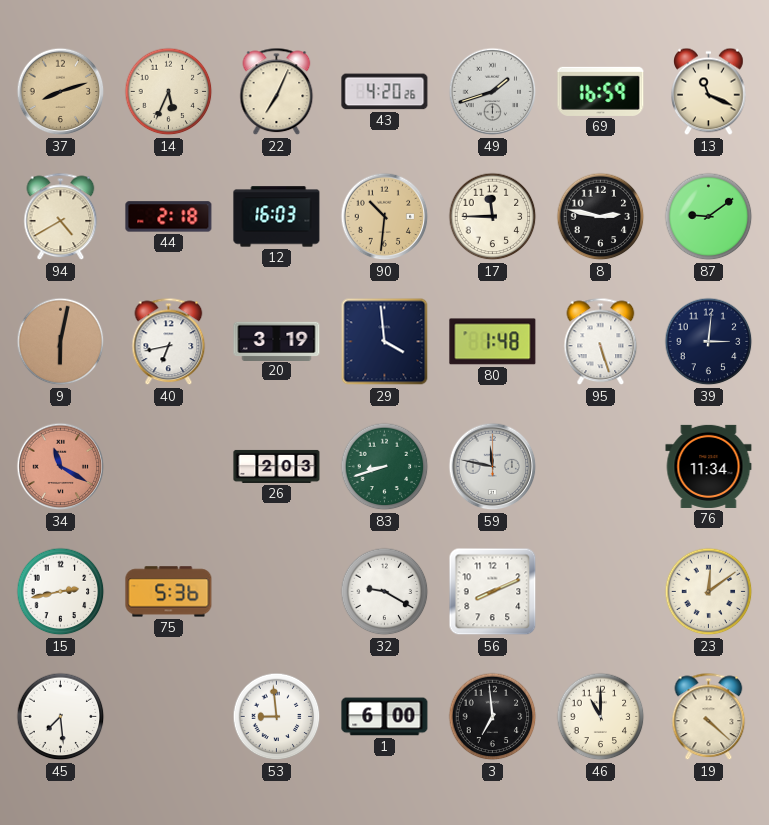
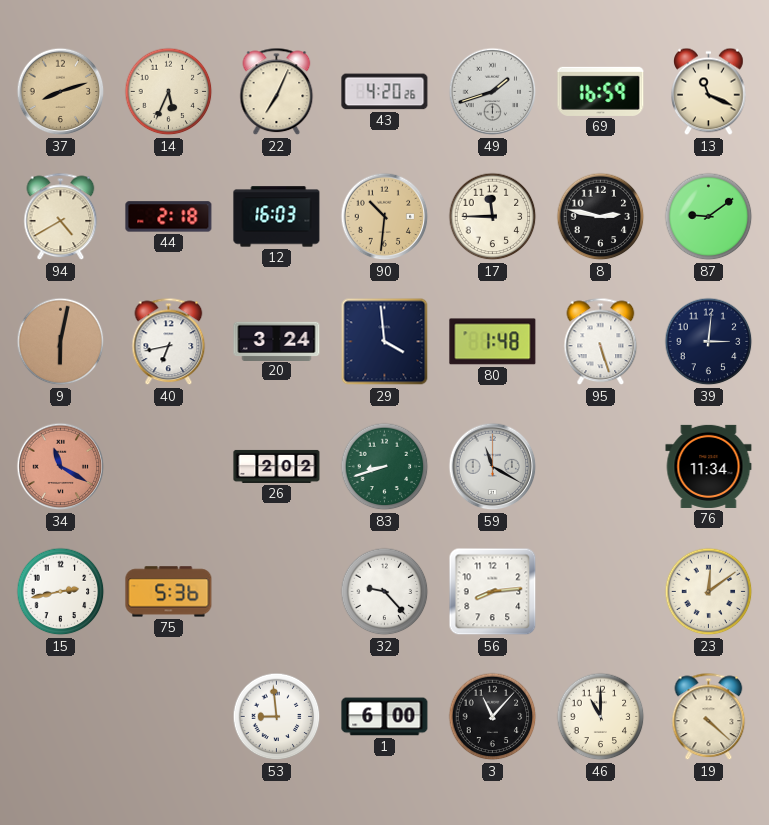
20: 3:19 -> 3:24 (277, 341)
26: 2:03 -> 2:02 (277, 466)
59: 11:47 -> 11:20 (493, 467)
32: 9:20 -> 9:23 (385, 592)
56: 8:11 -> 8:14 (493, 592)
45: 7:29 -> none (61, 717)
3: 6:59 -> 11:07 (493, 717)
